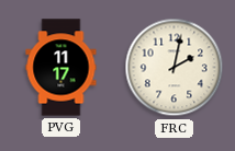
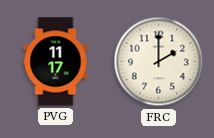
FRC: 2:02 -> 2:00 (159, 62)
